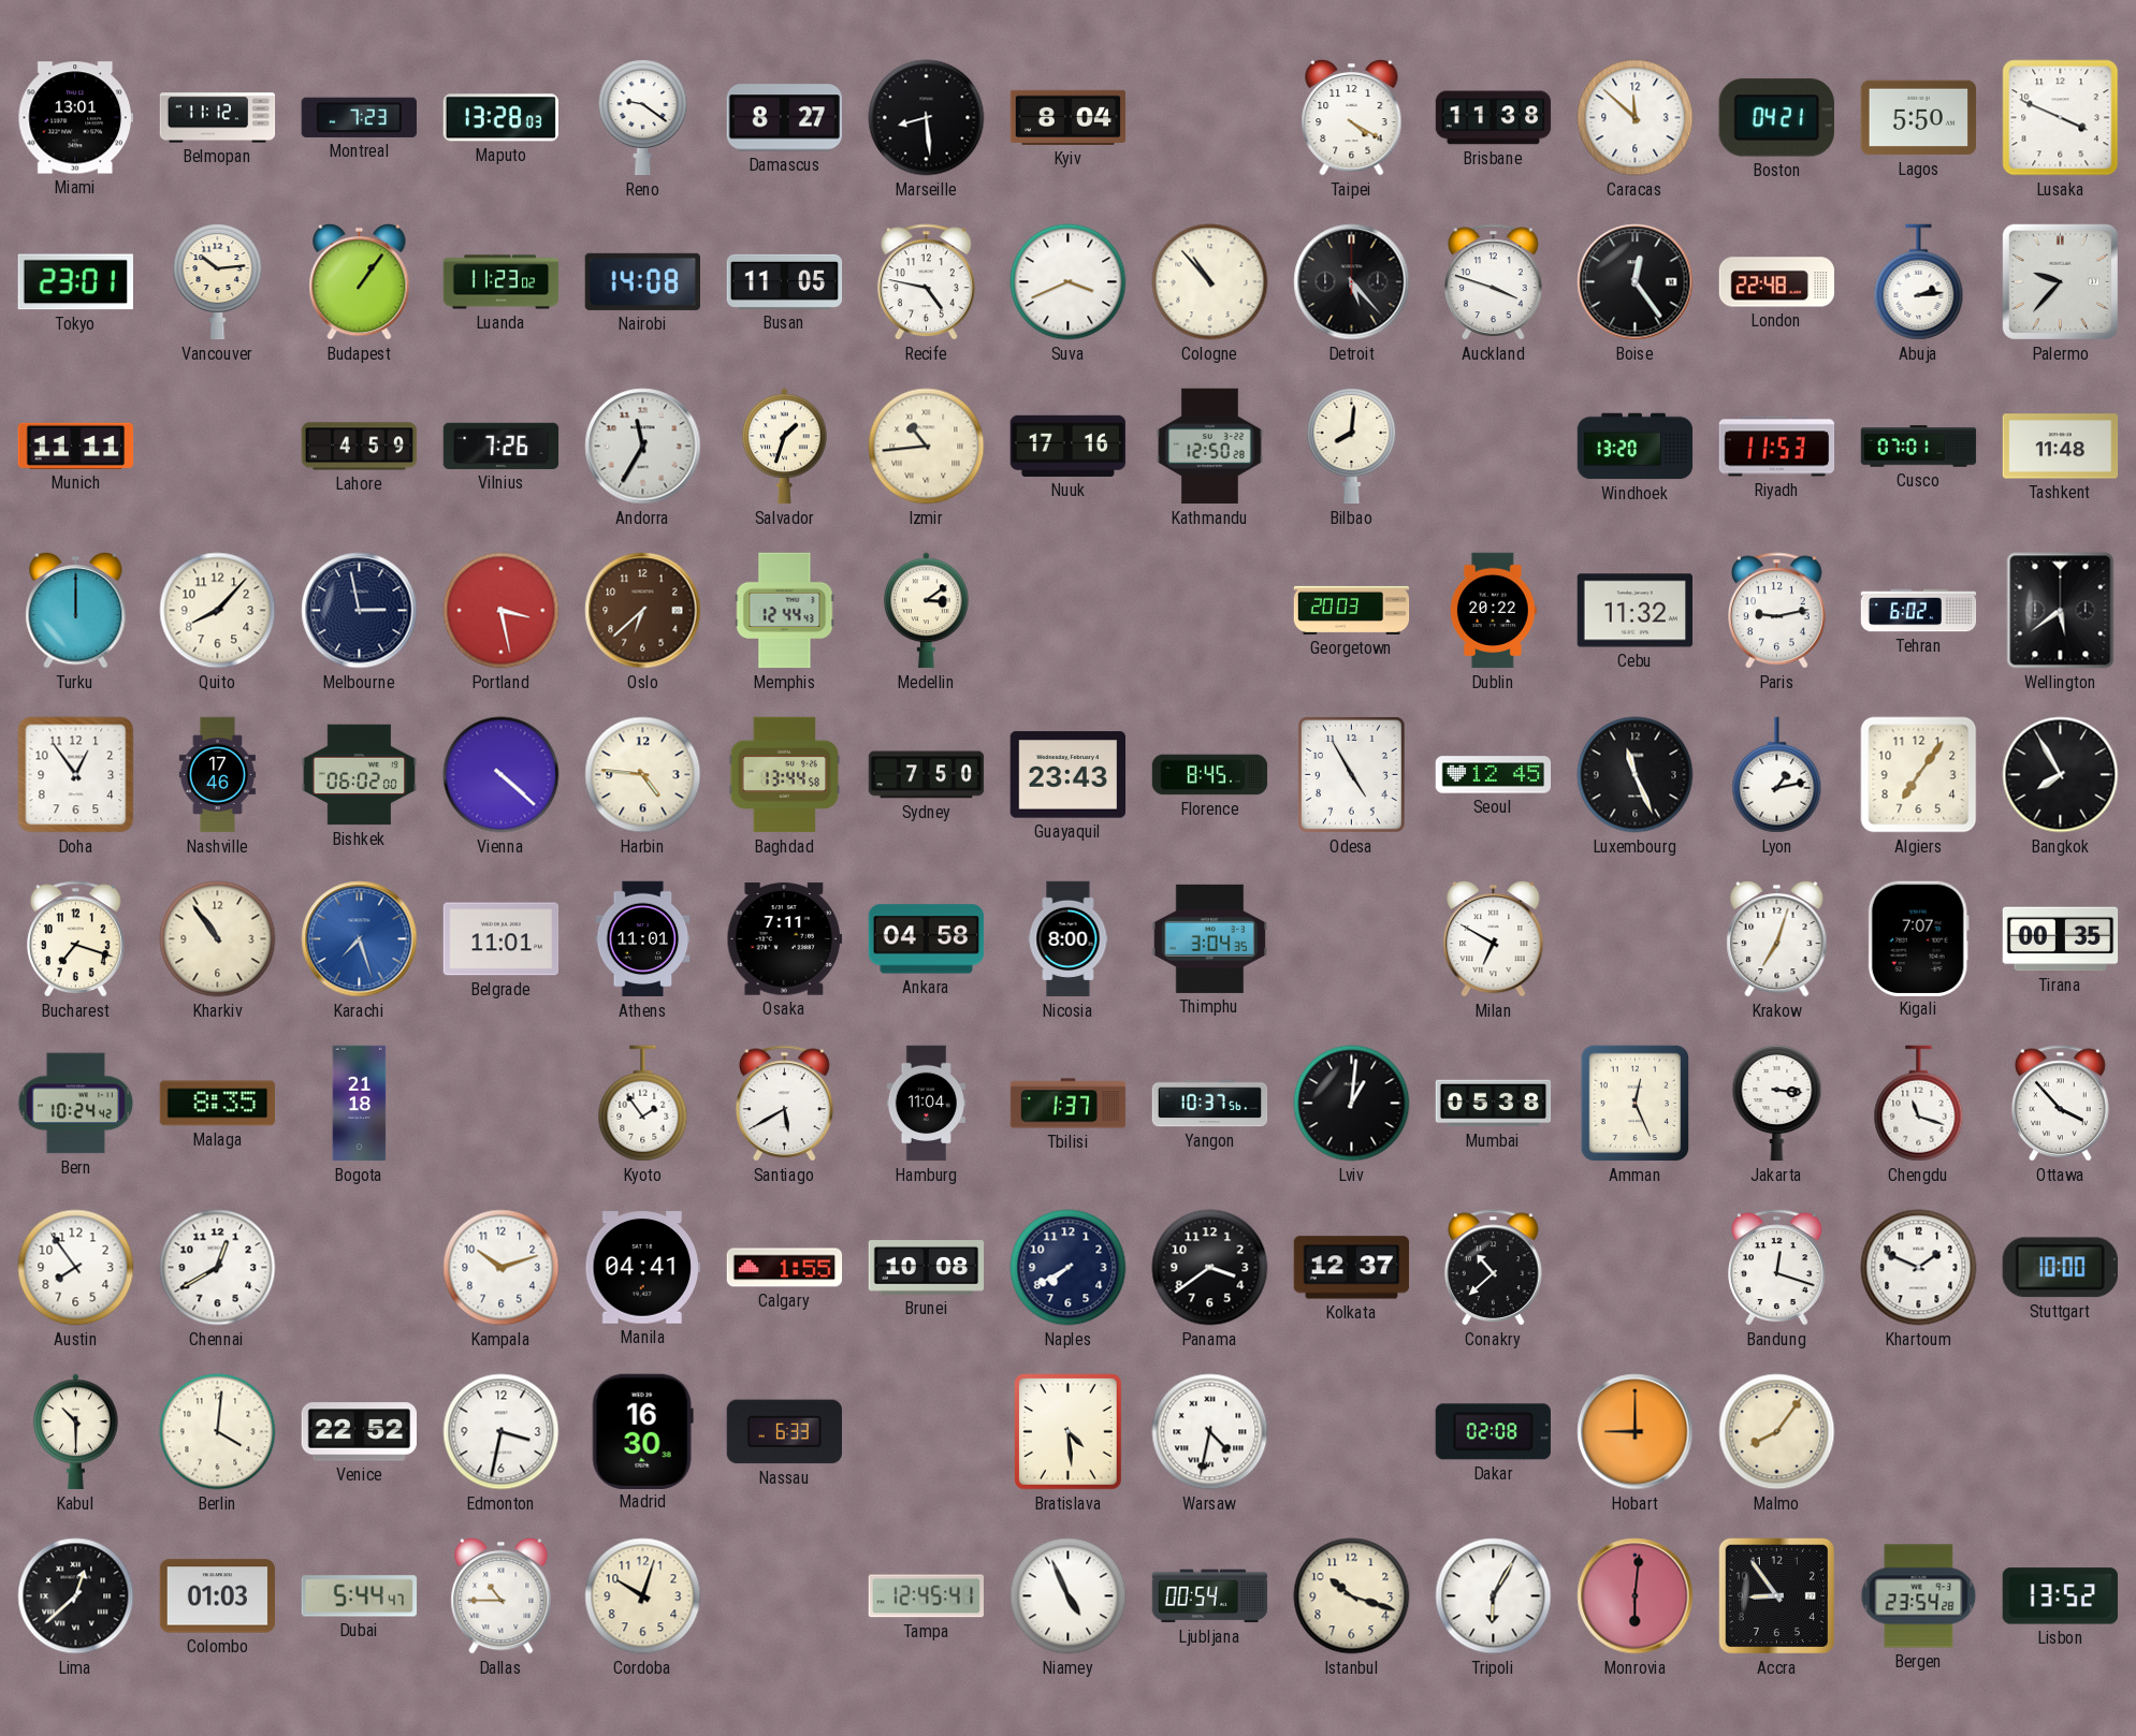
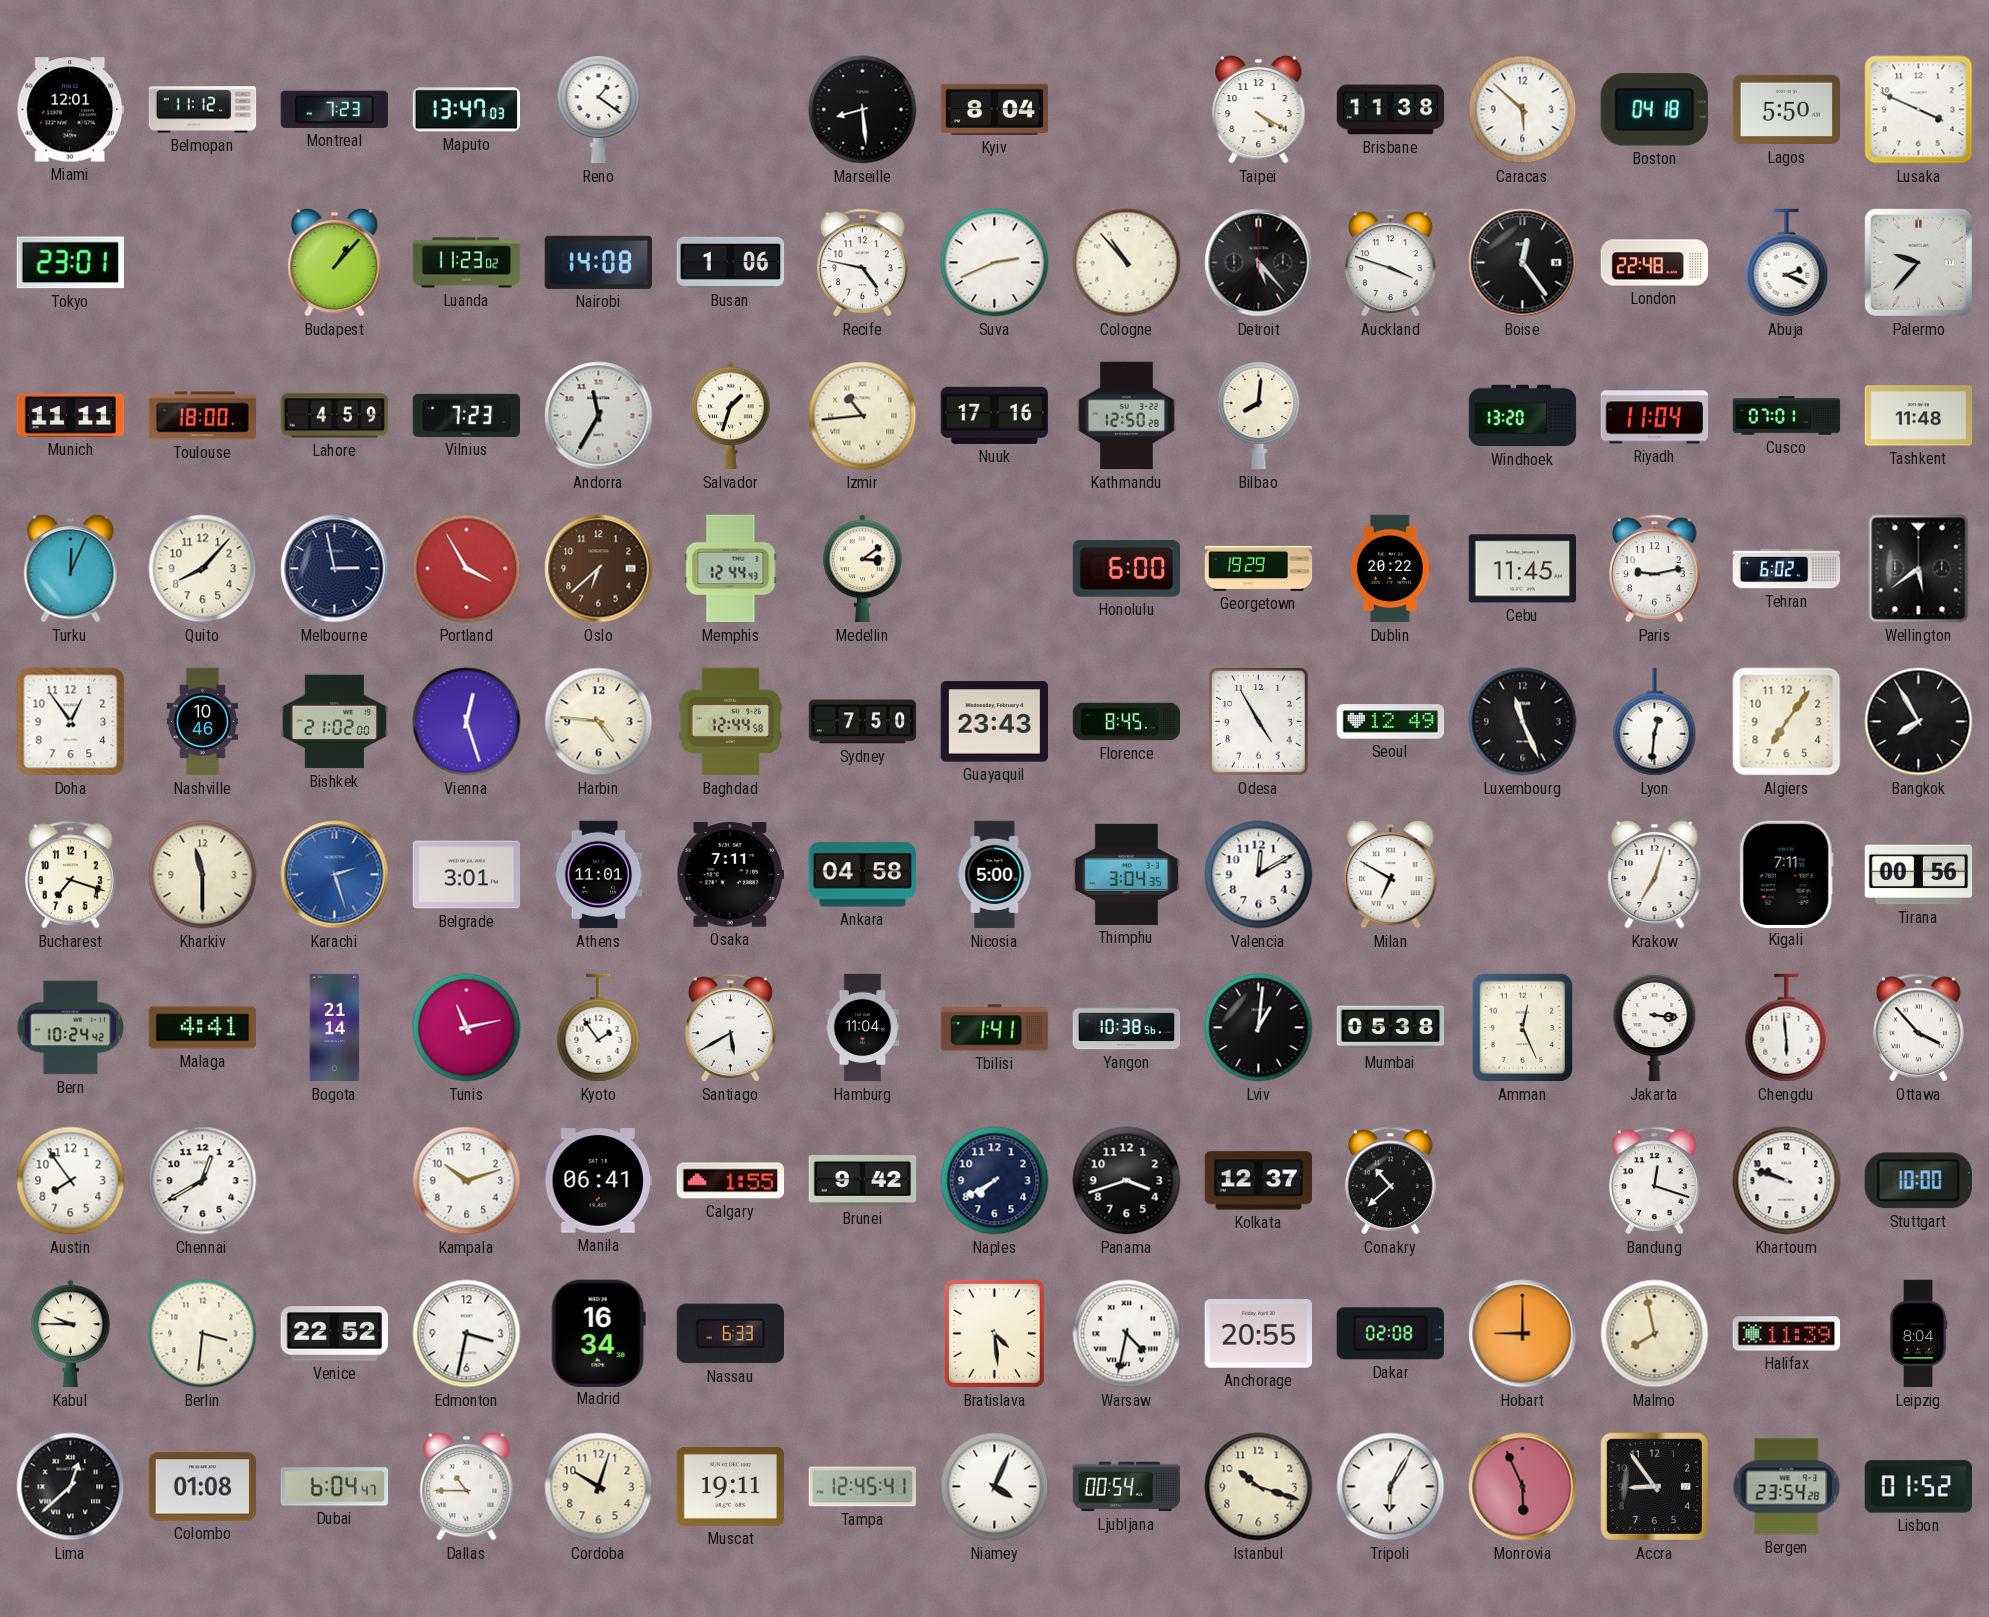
Miami: 13:01 -> 12:01 (70, 110)
Maputo: 13:28 -> 13:47 (466, 110)
Reno: 9:21 -> 1:21 (599, 110)
Damascus: 8:27 -> none (784, 118)
Caracas: 11:52 -> 5:52 (1523, 110)
Boston: 04:21 -> 04:18 (1654, 110)
Vancouver: 10:14 -> none (218, 282)
Budapest: 1:06 -> 1:07 (335, 262)
Busan: 11:05 -> 1:06 (731, 262)
Suva: 3:41 -> 2:41 (995, 263)
Abuja: 2:14 -> 2:19 (1787, 263)
Toulouse: none -> 18:00 (203, 416)
Vilnius: 7:26 -> 7:23 (467, 415)
Riyadh: 11:53 -> 11:04 (1655, 416)
Turku: 12:00 -> 12:04 (71, 568)
Portland: 3:28 -> 3:55 (467, 569)
Honolulu: none -> 6:00 (1127, 569)
Georgetown: 20:03 -> 19:29 (1259, 568)
Cebu: 11:32 -> 11:45 (1522, 569)
Nashville: 17:46 -> 10:46 (202, 722)
Bishkek: 06:02 -> 21:02 (335, 722)
Vienna: 4:22 -> 12:27 (467, 722)
Baghdad: 13:44 -> 12:44 (731, 722)
Seoul: 12:45 -> 12:49 (1391, 722)
Lyon: 1:13 -> 12:31 (1655, 722)
Kharkiv: 10:54 -> 11:30 (203, 875)
Karachi: 7:27 -> 2:27 (335, 875)
Belgrade: 11:01 -> 3:01 (467, 875)
Nicosia: 8:00 -> 5:00 (995, 875)
Valencia: none -> 12:10 (1259, 875)
Kigali: 7:07 -> 7:11 (1786, 874)
Tirana: 00:35 -> 00:56 (1919, 875)
Malaga: 8:35 -> 4:41 (203, 1028)
Bogota: 21:18 -> 21:14 (335, 1028)
Tunis: none -> 11:13 (467, 1028)
Tbilisi: 1:37 -> 1:41 (995, 1028)
Yangon: 10:37 -> 10:38 (1127, 1028)
Chengdu: 11:18 -> 5:59 (1787, 1028)
Manila: 04:41 -> 06:41 (599, 1181)
Brunei: 10:08 -> 9:42 (863, 1181)
Panama: 3:39 -> 3:42 (1127, 1181)
Khartoum: 1:49 -> 9:48 (1787, 1181)
Kabul: 10:30 -> 9:45 (71, 1334)
Berlin: 4:01 -> 3:31 (203, 1334)
Madrid: 16:30 -> 16:34 (598, 1333)
Anchorage: none -> 20:55 (1258, 1334)
Malmo: 8:06 -> 7:58 (1655, 1334)
Halifax: none -> 11:39 (1787, 1334)
Leipzig: none -> 8:04 (1918, 1334)
Colombo: 01:03 -> 01:08 (203, 1487)
Dubai: 5:44 -> 6:04 (335, 1487)
Muscat: none -> 19:11 (730, 1486)
Niamey: 4:56 -> 4:04 (995, 1487)
Monrovia: 6:01 -> 5:56 (1523, 1487)
Lisbon: 13:52 -> 01:52 (1918, 1487)
